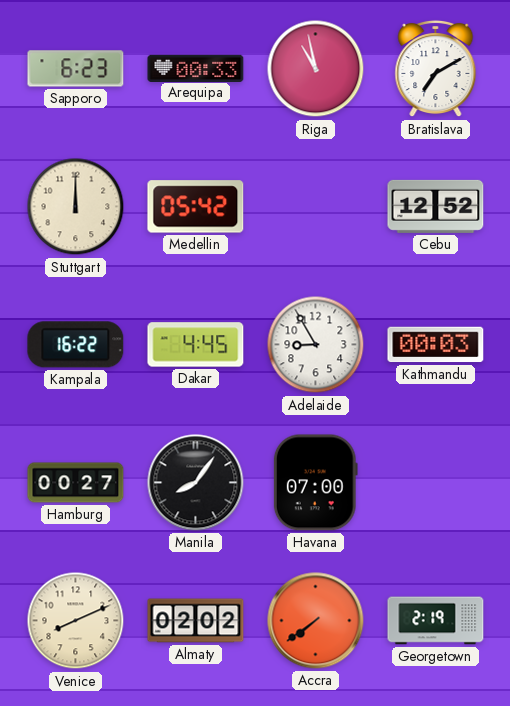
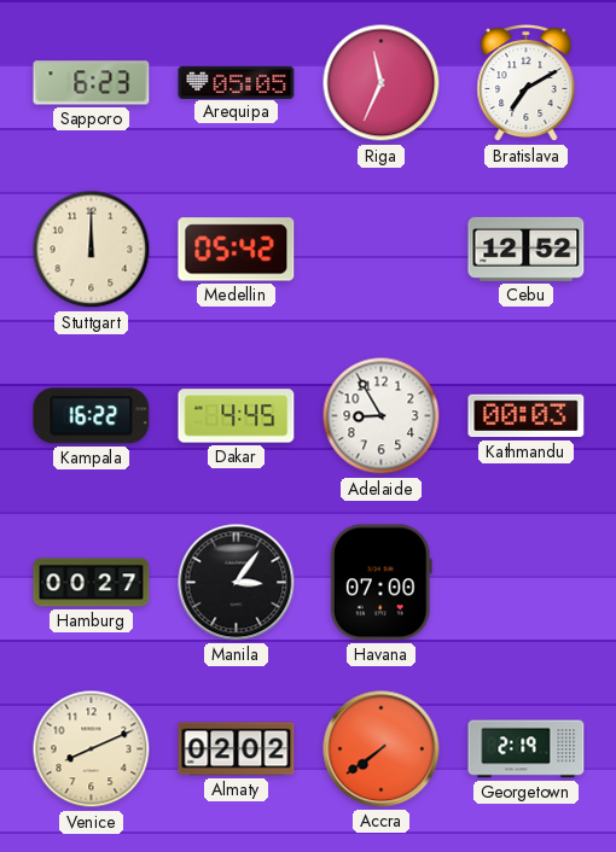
Arequipa: 00:33 -> 05:05 (237, 82)
Riga: 10:58 -> 11:34 (382, 83)
Manila: 8:06 -> 3:06 (237, 583)
